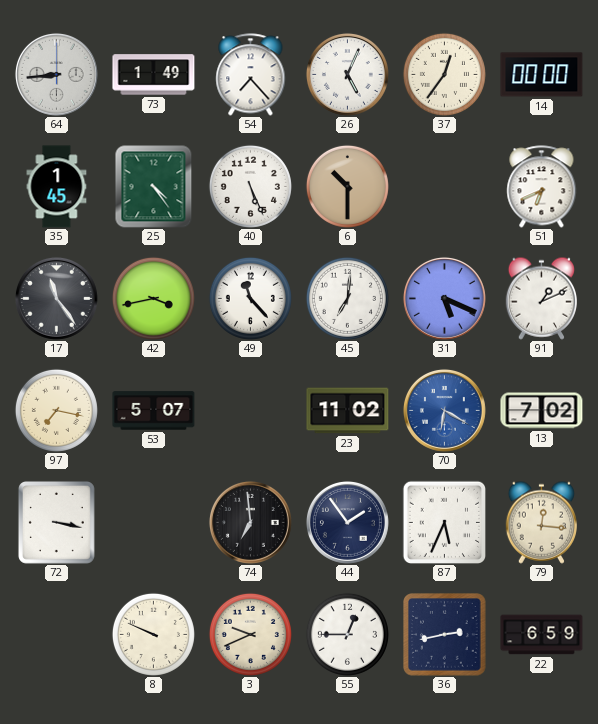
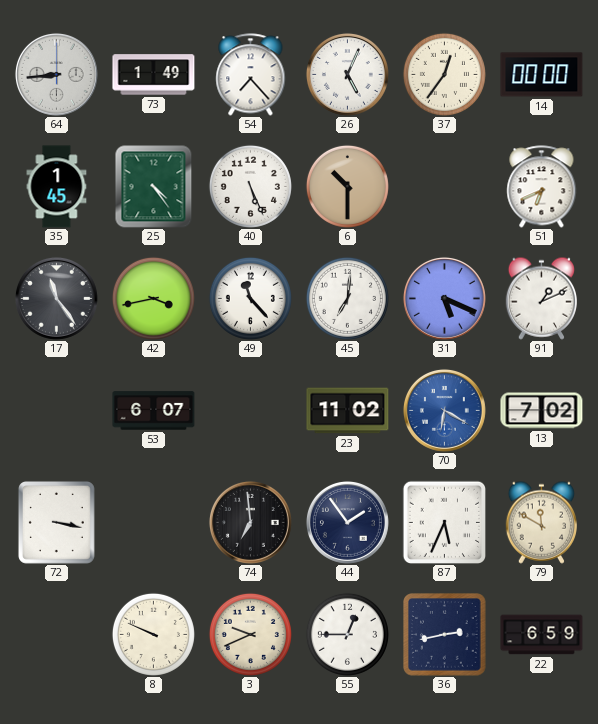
97: 7:17 -> none (56, 410)
53: 5:07 -> 6:07 (154, 411)
79: 12:16 -> 11:50 (541, 522)
